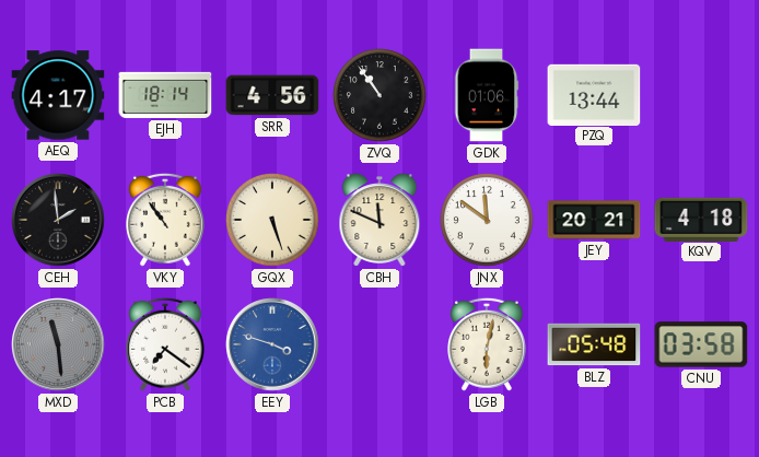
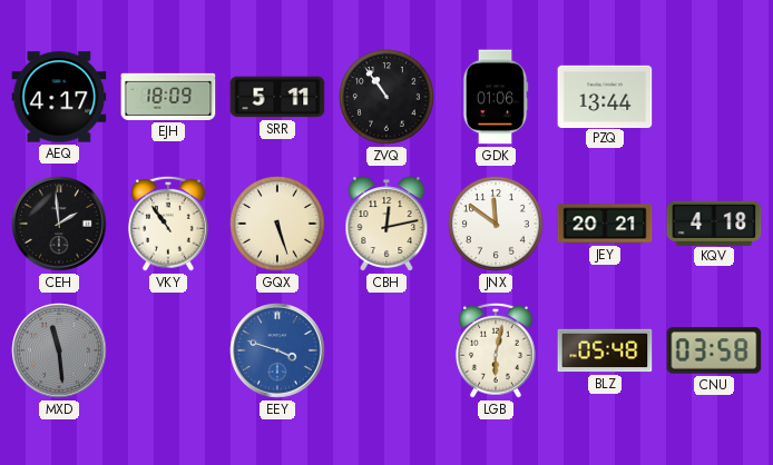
EJH: 18:14 -> 18:09 (168, 97)
SRR: 4:56 -> 5:11 (277, 97)
CBH: 11:49 -> 12:13 (387, 224)
PCB: 7:21 -> none (166, 344)
